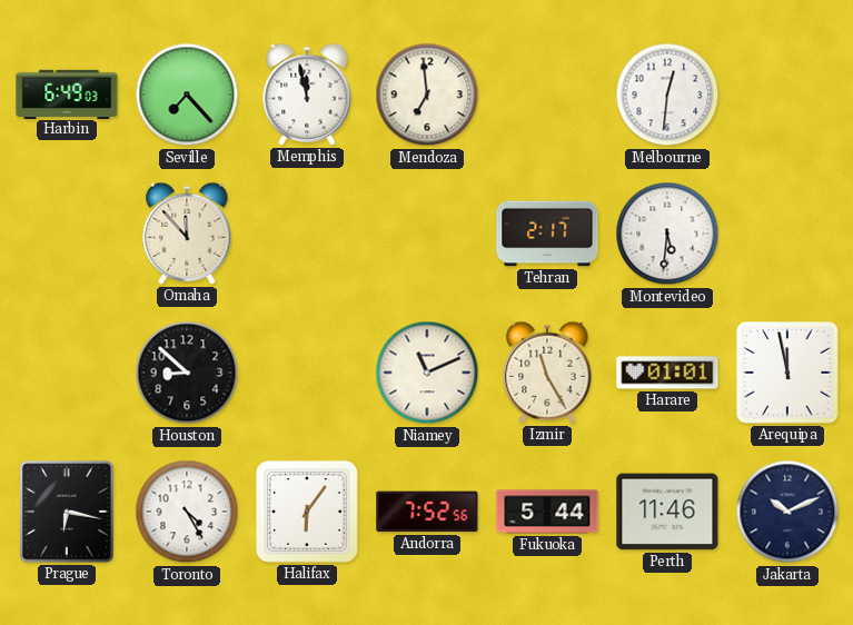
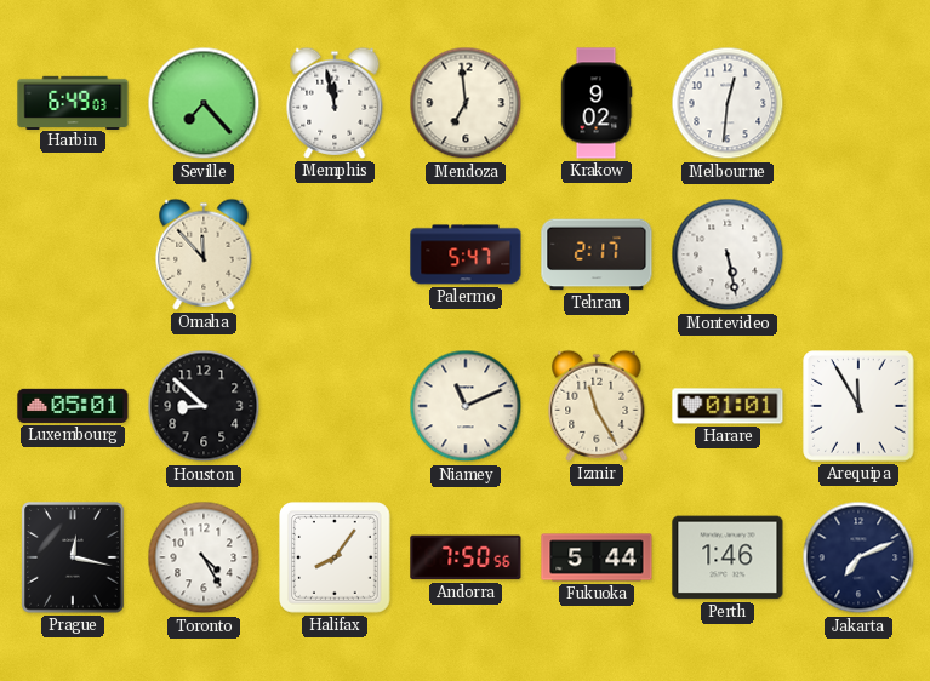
Krakow: none -> 9:02 (597, 103)
Palermo: none -> 5:47 (466, 254)
Montevideo: 5:31 -> 5:28 (728, 254)
Luxembourg: none -> 05:01 (73, 406)
Arequipa: 11:58 -> 11:55 (858, 406)
Prague: 6:17 -> 12:17 (73, 557)
Halifax: 6:06 -> 8:06 (336, 559)
Andorra: 7:52 -> 7:50 (466, 557)
Perth: 11:46 -> 1:46 (728, 557)
Jakarta: 10:11 -> 7:11 (858, 557)
